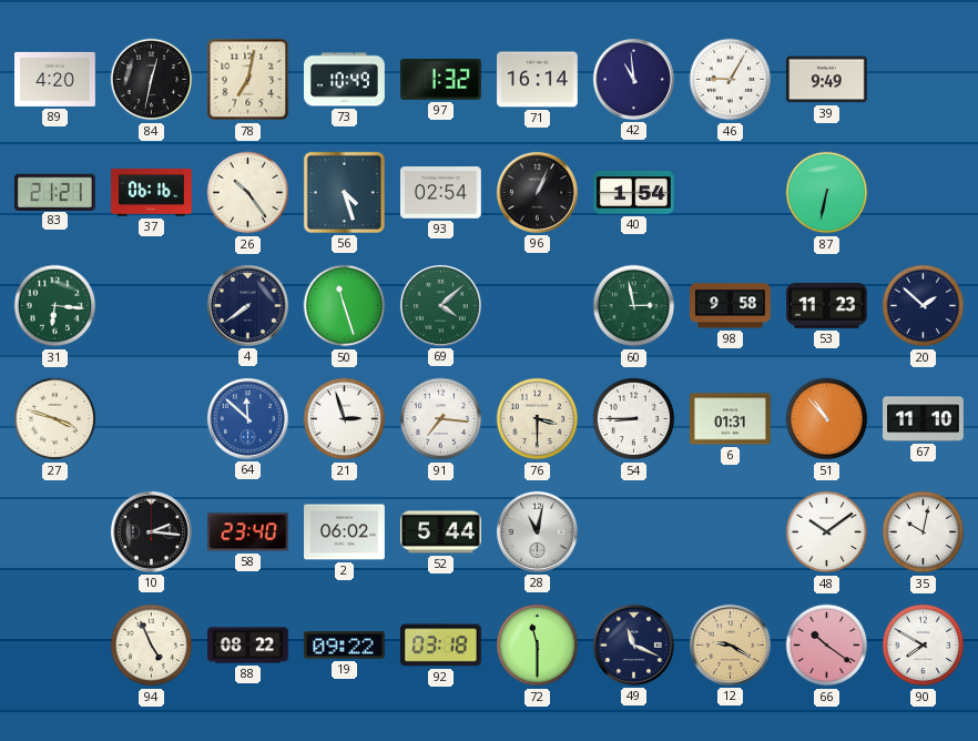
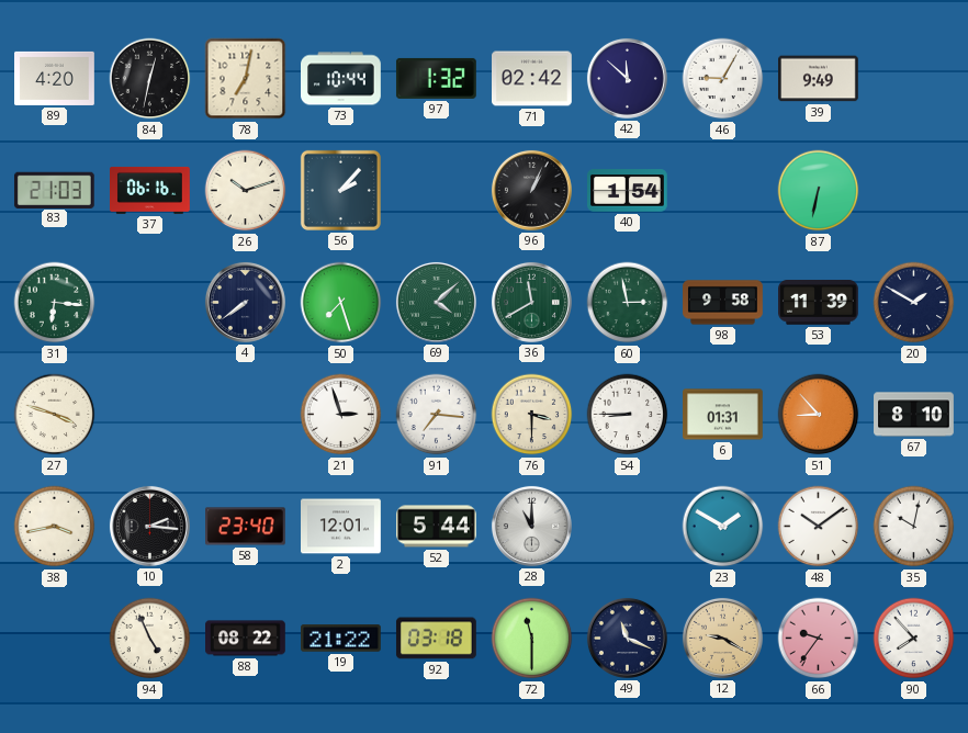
73: 10:49 -> 10:44 (341, 79)
71: 16:14 -> 02:42 (532, 79)
42: 10:59 -> 11:52 (627, 78)
83: 21:21 -> 21:03 (54, 190)
26: 10:24 -> 10:12 (246, 191)
56: 4:27 -> 2:07 (340, 190)
93: 02:54 -> none (441, 193)
50: 11:27 -> 7:27 (341, 303)
36: none -> 11:40 (531, 302)
53: 11:23 -> 11:39 (819, 303)
20: 1:52 -> 1:50 (914, 303)
64: 11:52 -> none (247, 418)
51: 10:53 -> 8:53 (819, 415)
67: 11:10 -> 8:10 (914, 415)
38: none -> 3:43 (55, 527)
2: 06:02 -> 12:01 (341, 527)
28: 11:02 -> 11:00 (531, 526)
23: none -> 1:50 (723, 527)
19: 09:22 -> 21:22 (341, 639)
66: 10:21 -> 9:36 (819, 639)
90: 7:50 -> 7:53 (914, 639)
